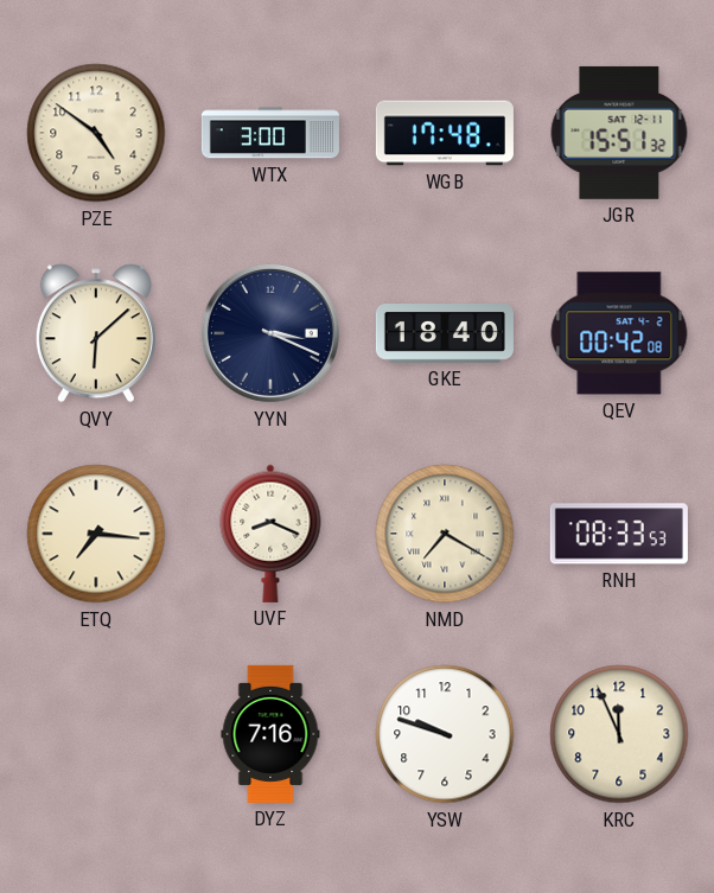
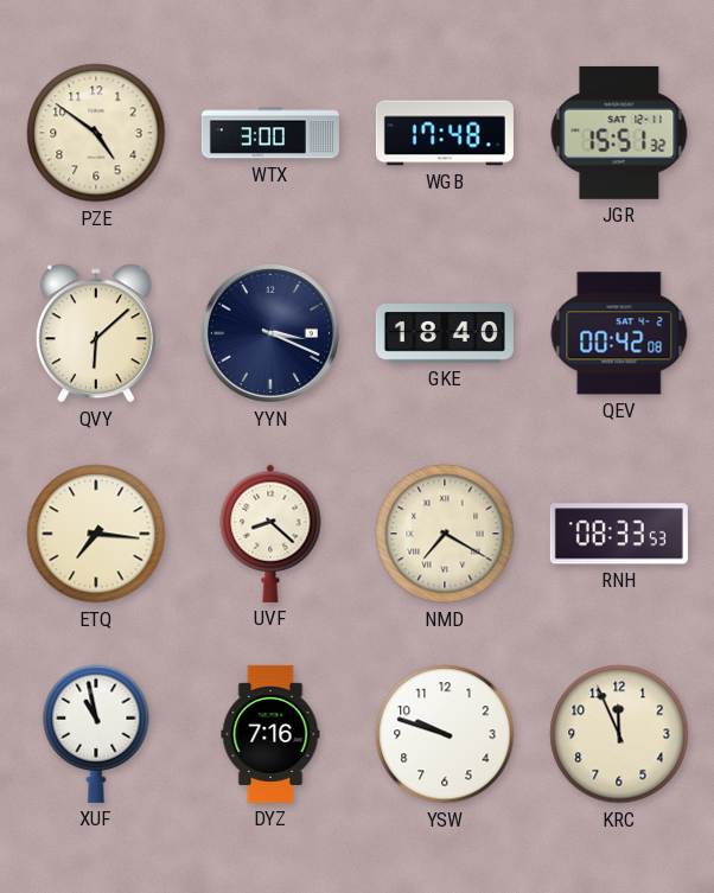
UVF: 8:19 -> 8:22 (270, 534)
XUF: none -> 10:58 (96, 734)
